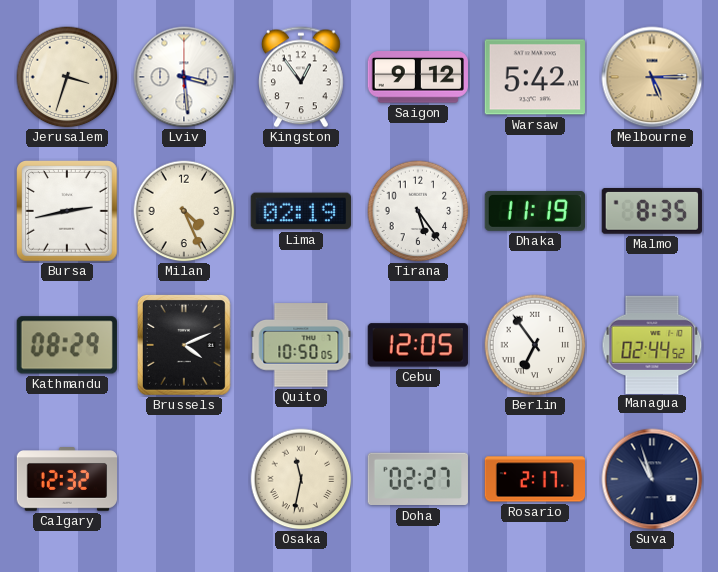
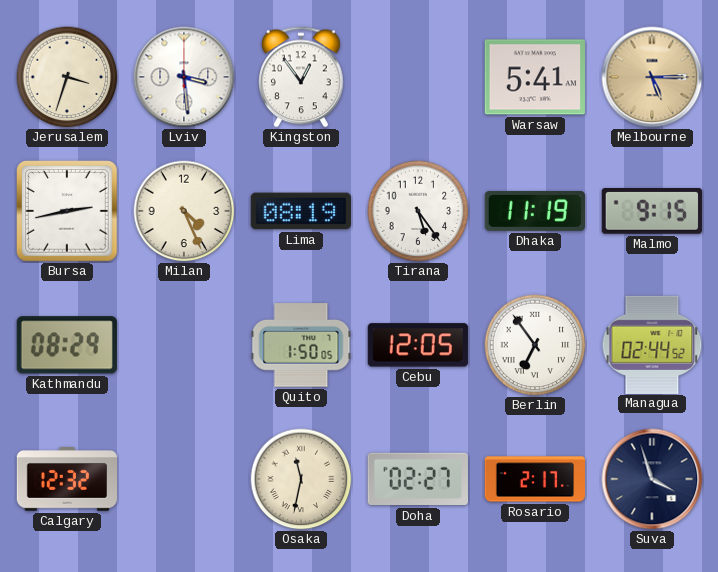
Saigon: 9:12 -> none (417, 77)
Warsaw: 5:42 -> 5:41 (535, 77)
Lima: 02:19 -> 08:19 (301, 211)
Malmo: 8:35 -> 9:15 (652, 212)
Brussels: 4:11 -> none (184, 345)
Quito: 10:50 -> 1:50 (301, 345)
Suva: 10:57 -> 3:57 (652, 479)
